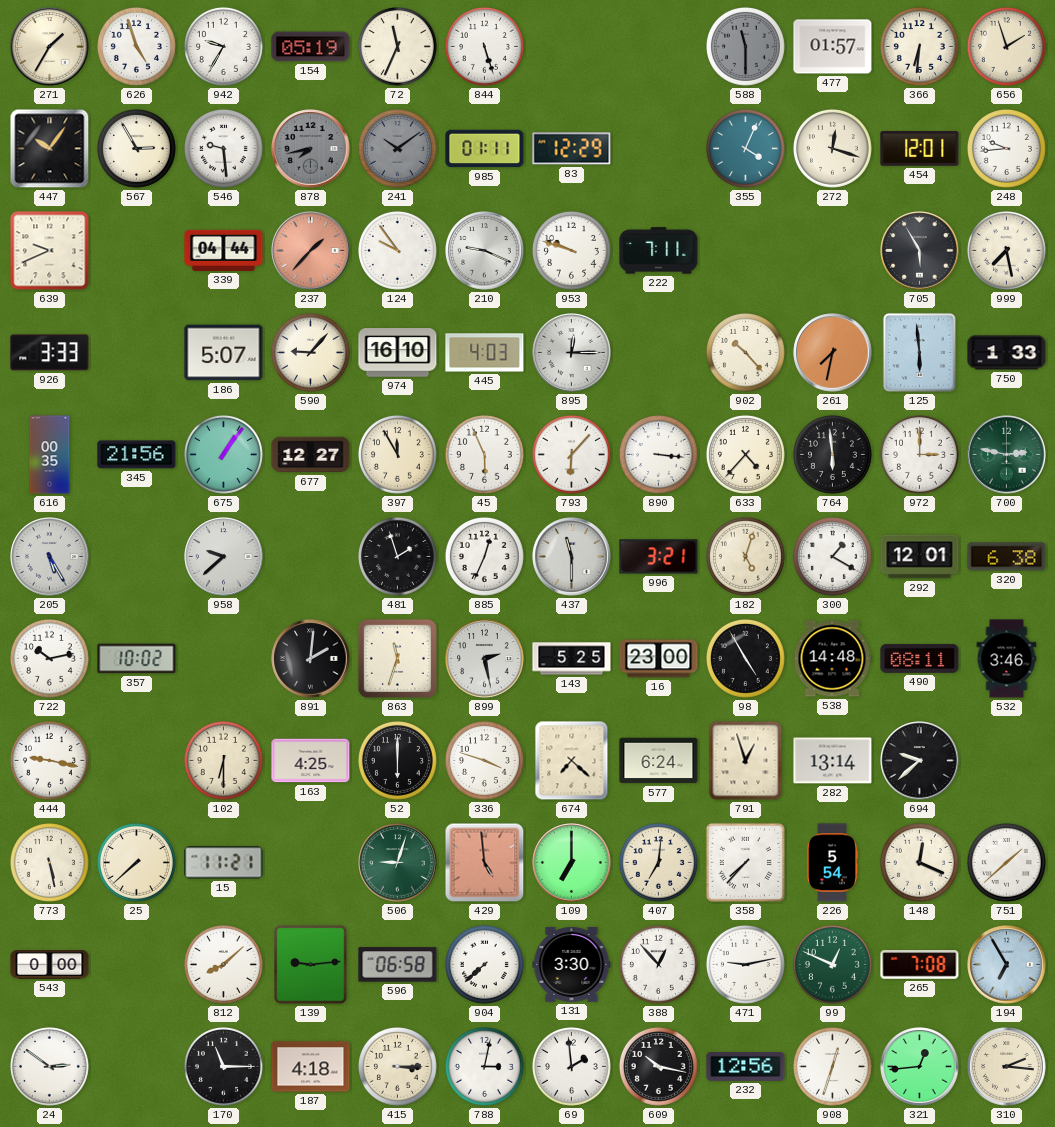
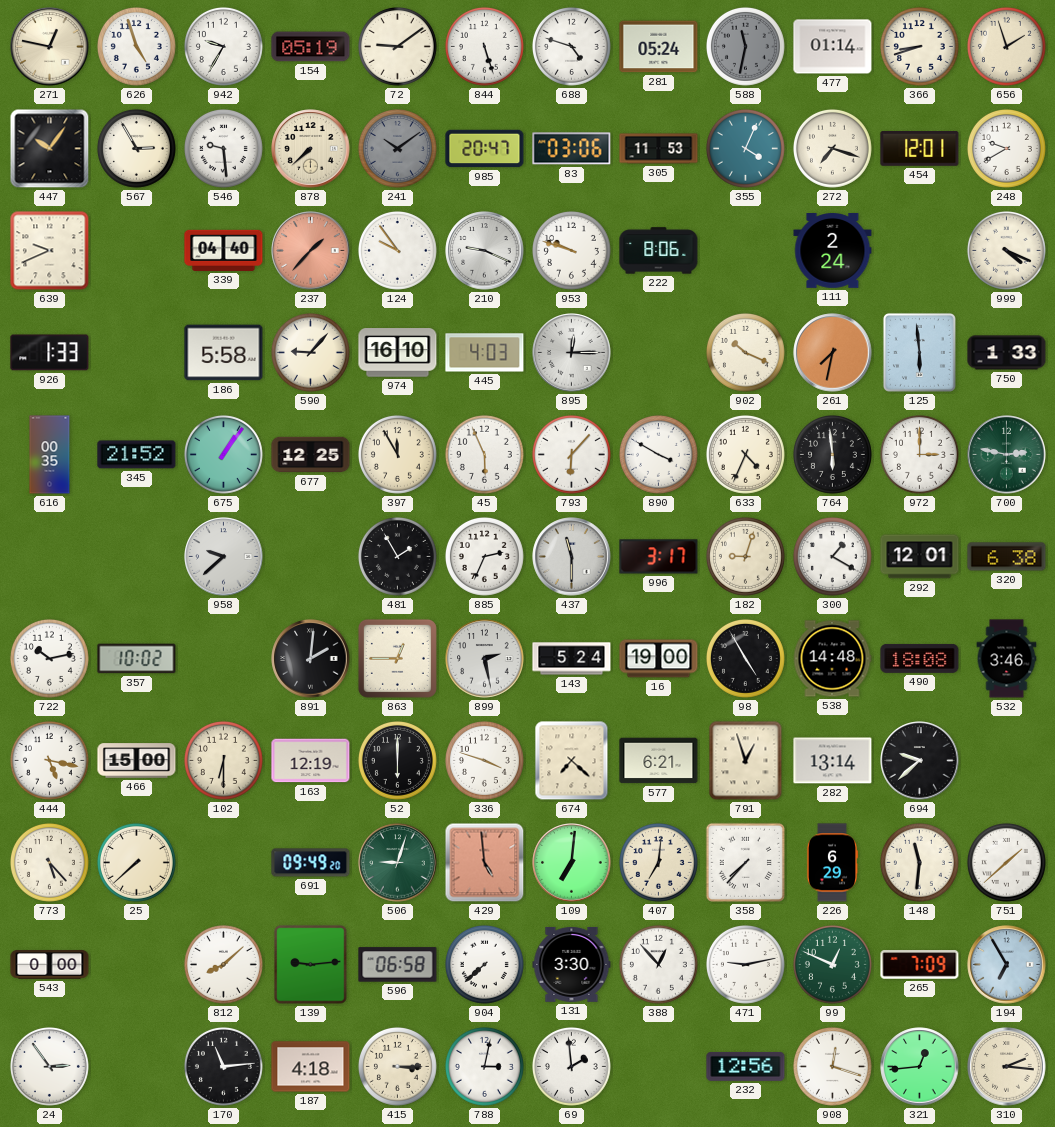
271: 1:35 -> 12:47 (50, 47)
72: 11:34 -> 9:09 (397, 46)
688: none -> 4:48 (571, 46)
281: none -> 05:24 (659, 47)
588: 11:30 -> 11:32 (745, 46)
477: 01:57 -> 01:14 (833, 47)
366: 6:31 -> 8:42 (919, 46)
878: 7:43 -> 7:38 (311, 149)
878 dial: grey -> cream (311, 149)
985: 01:11 -> 20:47 (485, 149)
83: 12:29 -> 03:06 (572, 149)
305: none -> 11:53 (659, 149)
272: 12:18 -> 7:18 (832, 148)
248: 9:44 -> 9:40 (1006, 148)
339: 04:44 -> 04:40 (224, 250)
222: 7:11 -> 8:06 (659, 251)
111: none -> 2:24 (833, 251)
705: 5:55 -> none (920, 251)
999: 7:28 -> 4:19 (1006, 250)
926: 3:33 -> 1:33 (50, 353)
186: 5:07 -> 5:58 (224, 353)
902: 10:23 -> 10:19 (745, 352)
345: 21:56 -> 21:52 (137, 455)
677: 12:27 -> 12:25 (311, 455)
890: 3:16 -> 3:50 (658, 454)
633: 4:37 -> 4:34 (745, 454)
205: 5:25 -> none (50, 557)
481: 1:57 -> 1:55 (397, 556)
885: 12:34 -> 2:34 (484, 556)
996: 3:21 -> 3:17 (659, 557)
182: 5:03 -> 9:03 (745, 556)
863: 11:33 -> 12:45 (397, 658)
143: 5:25 -> 5:24 (572, 659)
16: 23:00 -> 19:00 (659, 659)
490: 08:11 -> 18:08 (920, 658)
444: 9:17 -> 5:17 (49, 760)
466: none -> 15:00 (137, 761)
163: 4:25 -> 12:19 (311, 761)
577: 6:24 -> 6:21 (659, 761)
773: 5:28 -> 5:23 (49, 862)
15: 11:21 -> none (224, 863)
691: none -> 09:49 (311, 863)
109: 7:00 -> 7:01 (572, 863)
226: 5:54 -> 6:29 (832, 863)
148: 12:19 -> 11:31 (919, 862)
265: 7:08 -> 7:09 (920, 965)
24: 2:51 -> 2:54 (49, 1066)
170: 11:15 -> 11:14 (223, 1066)
609: 10:17 -> none (658, 1066)
908: 12:33 -> 12:18 (832, 1066)
